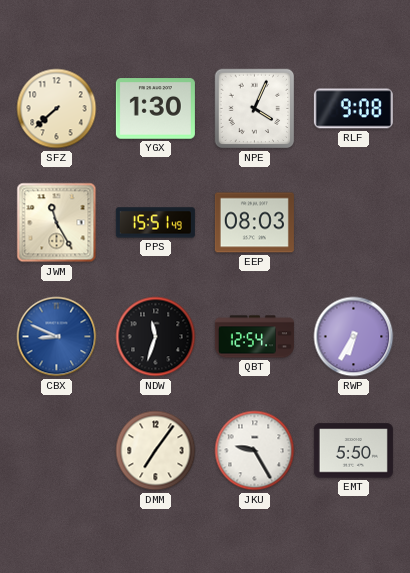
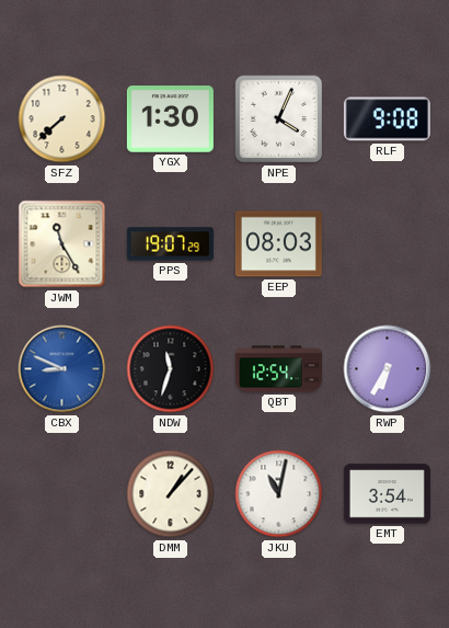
PPS: 15:51 -> 19:07 (170, 244)
DMM: 7:06 -> 1:07 (171, 494)
JKU: 9:25 -> 11:02 (279, 494)
EMT: 5:50 -> 3:54 (387, 494)
